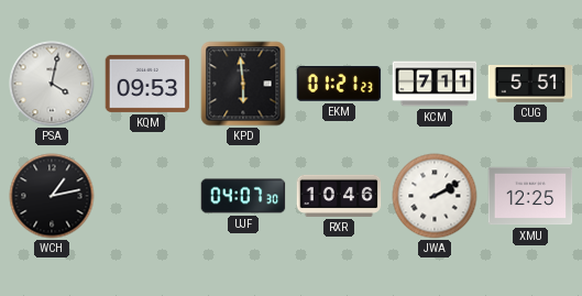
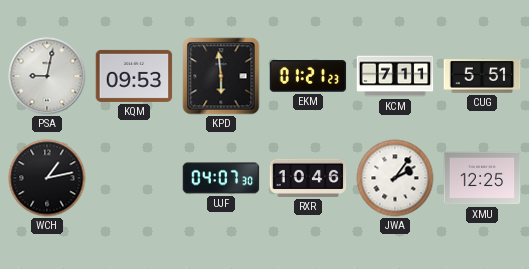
PSA: 4:02 -> 9:02 (47, 76)
JWA: 2:10 -> 2:06 (395, 178)
